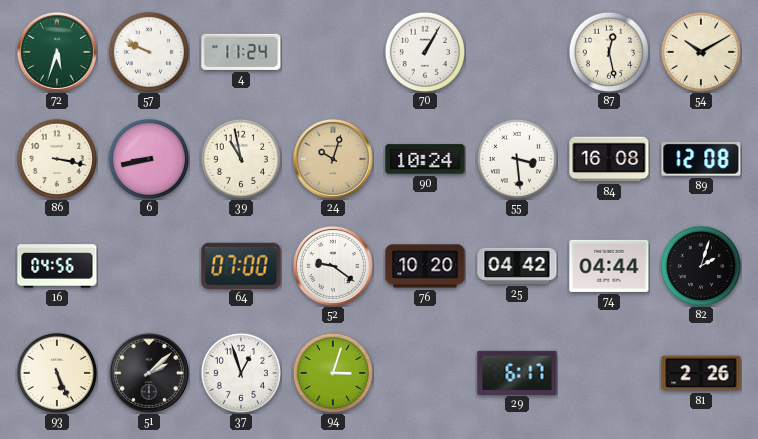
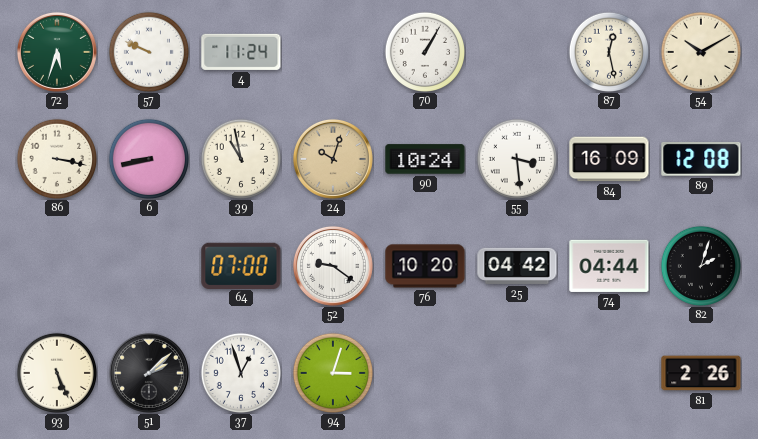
84: 16:08 -> 16:09 (609, 159)
16: 04:56 -> none (57, 266)
29: 6:17 -> none (517, 372)
